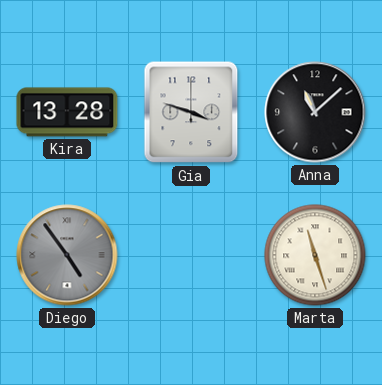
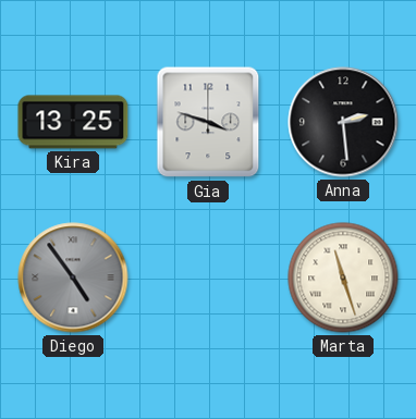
Kira: 13:28 -> 13:25 (73, 122)
Anna: 11:08 -> 2:29 (343, 122)
